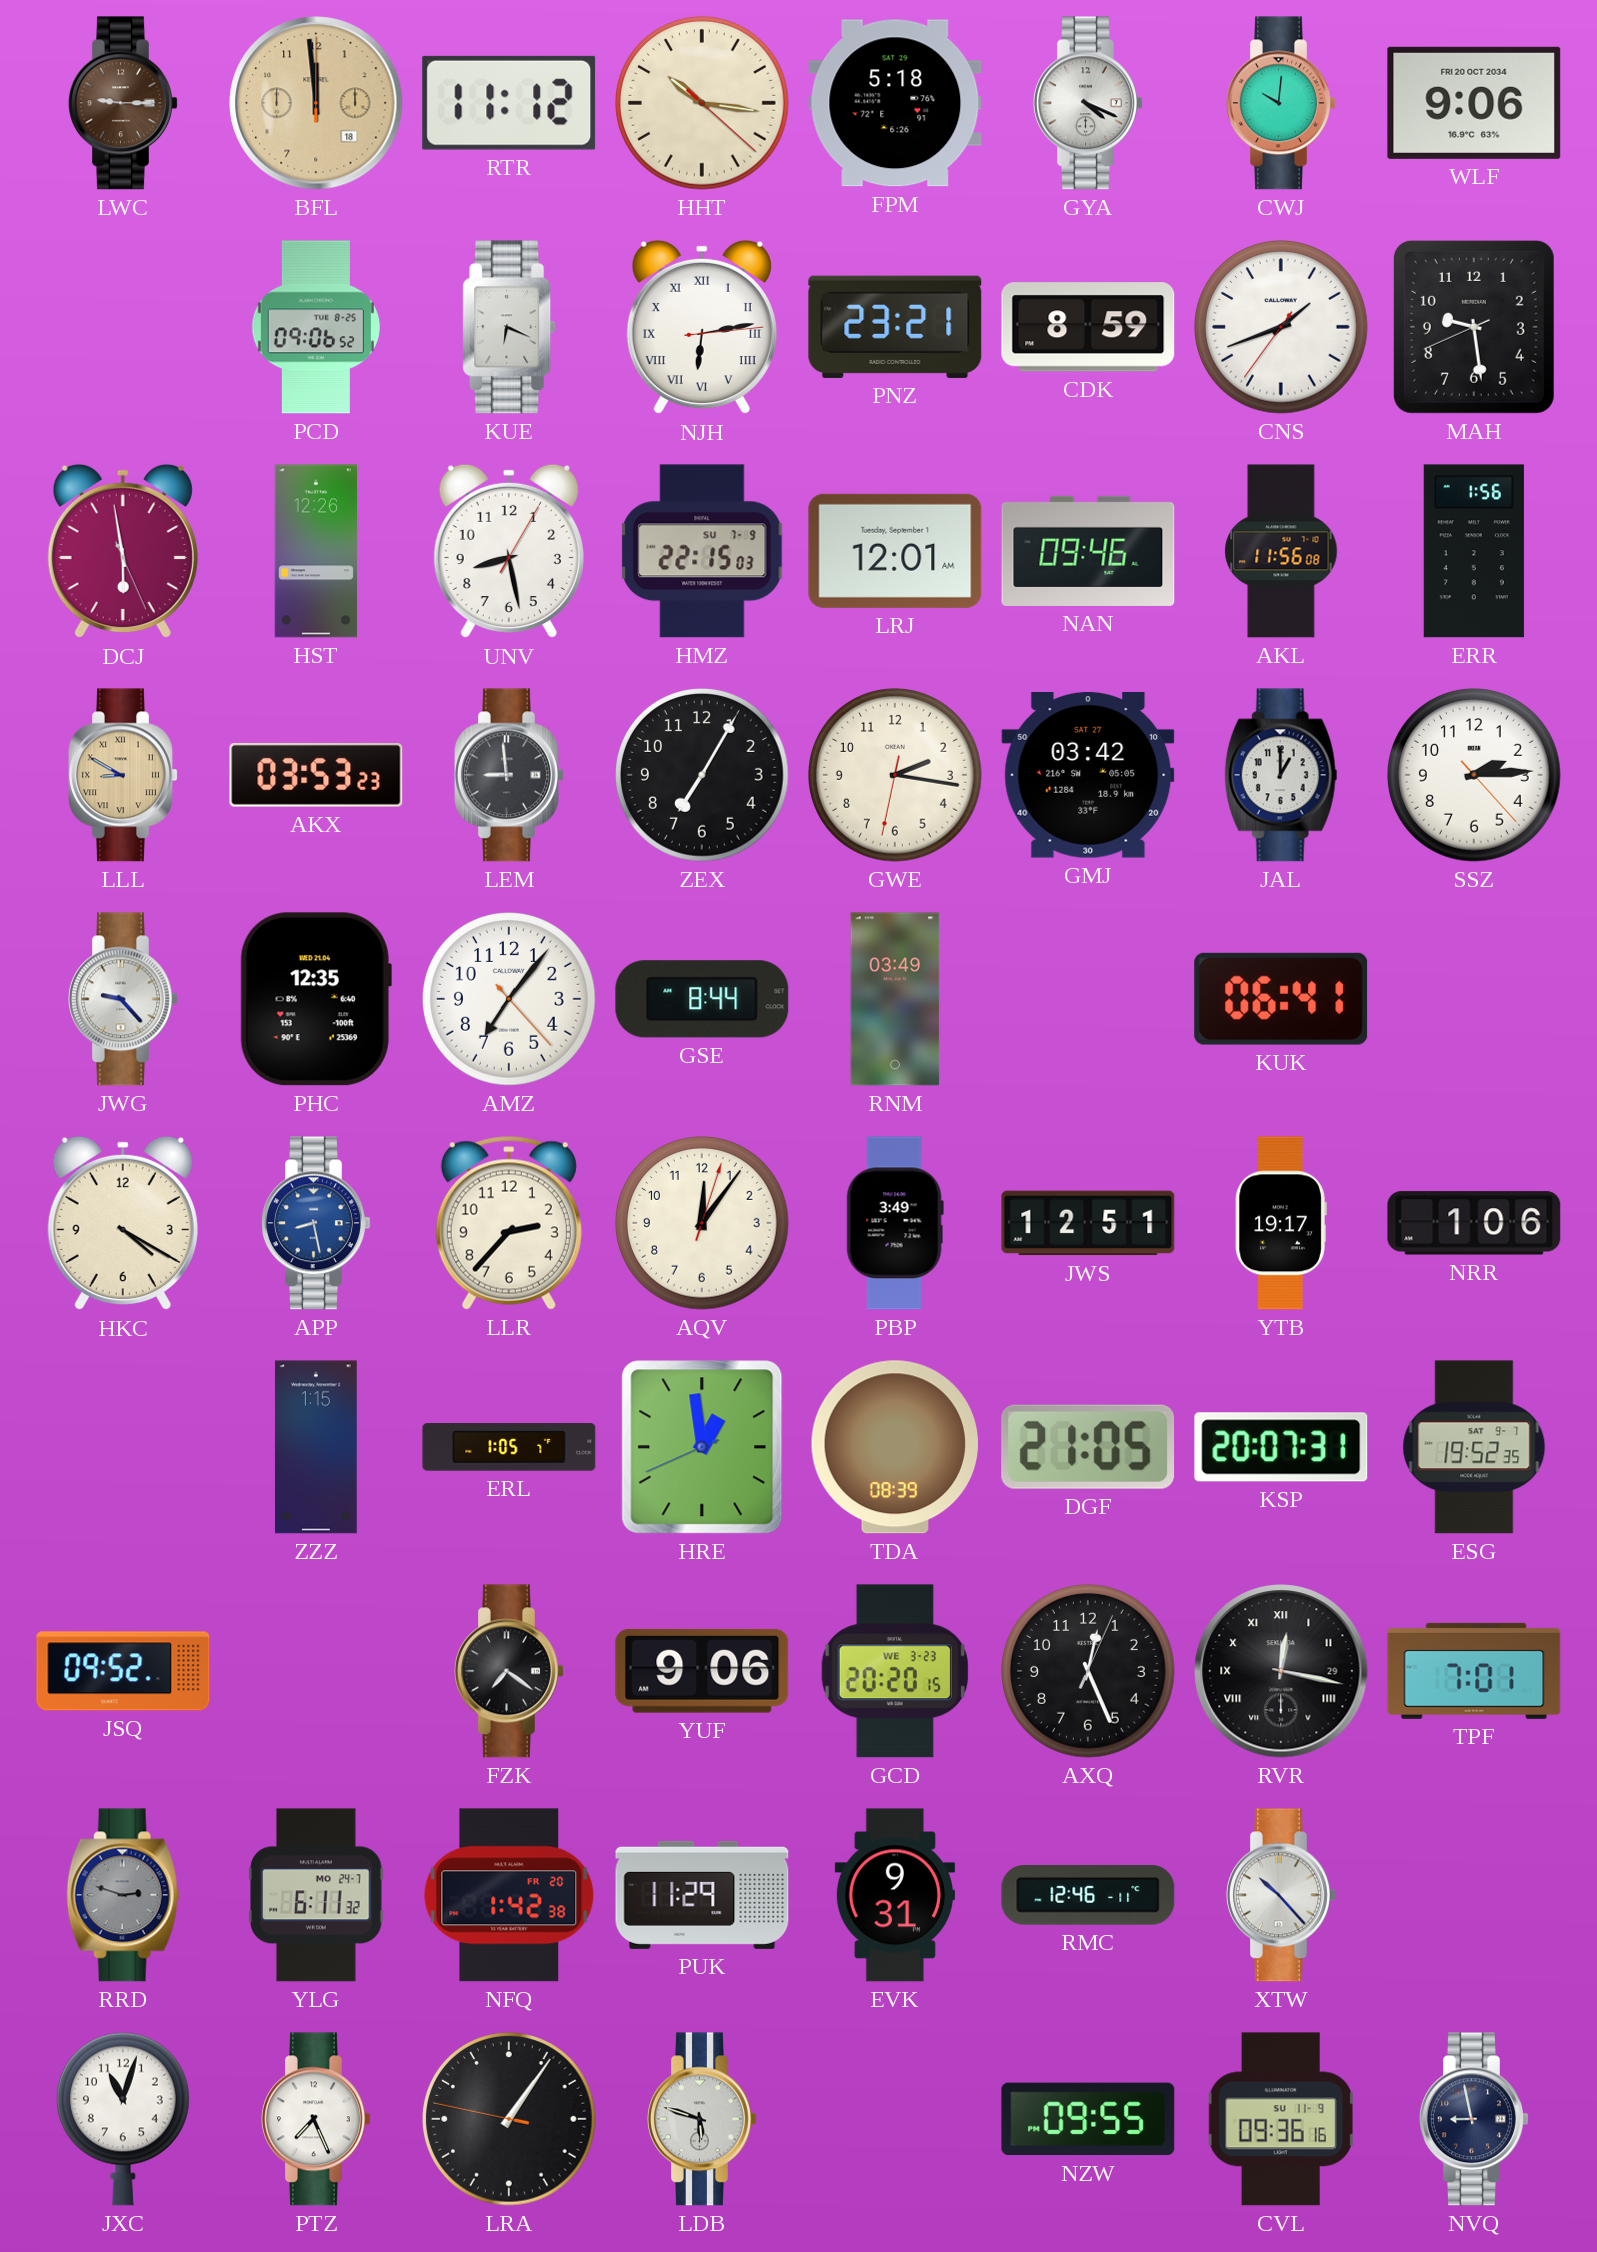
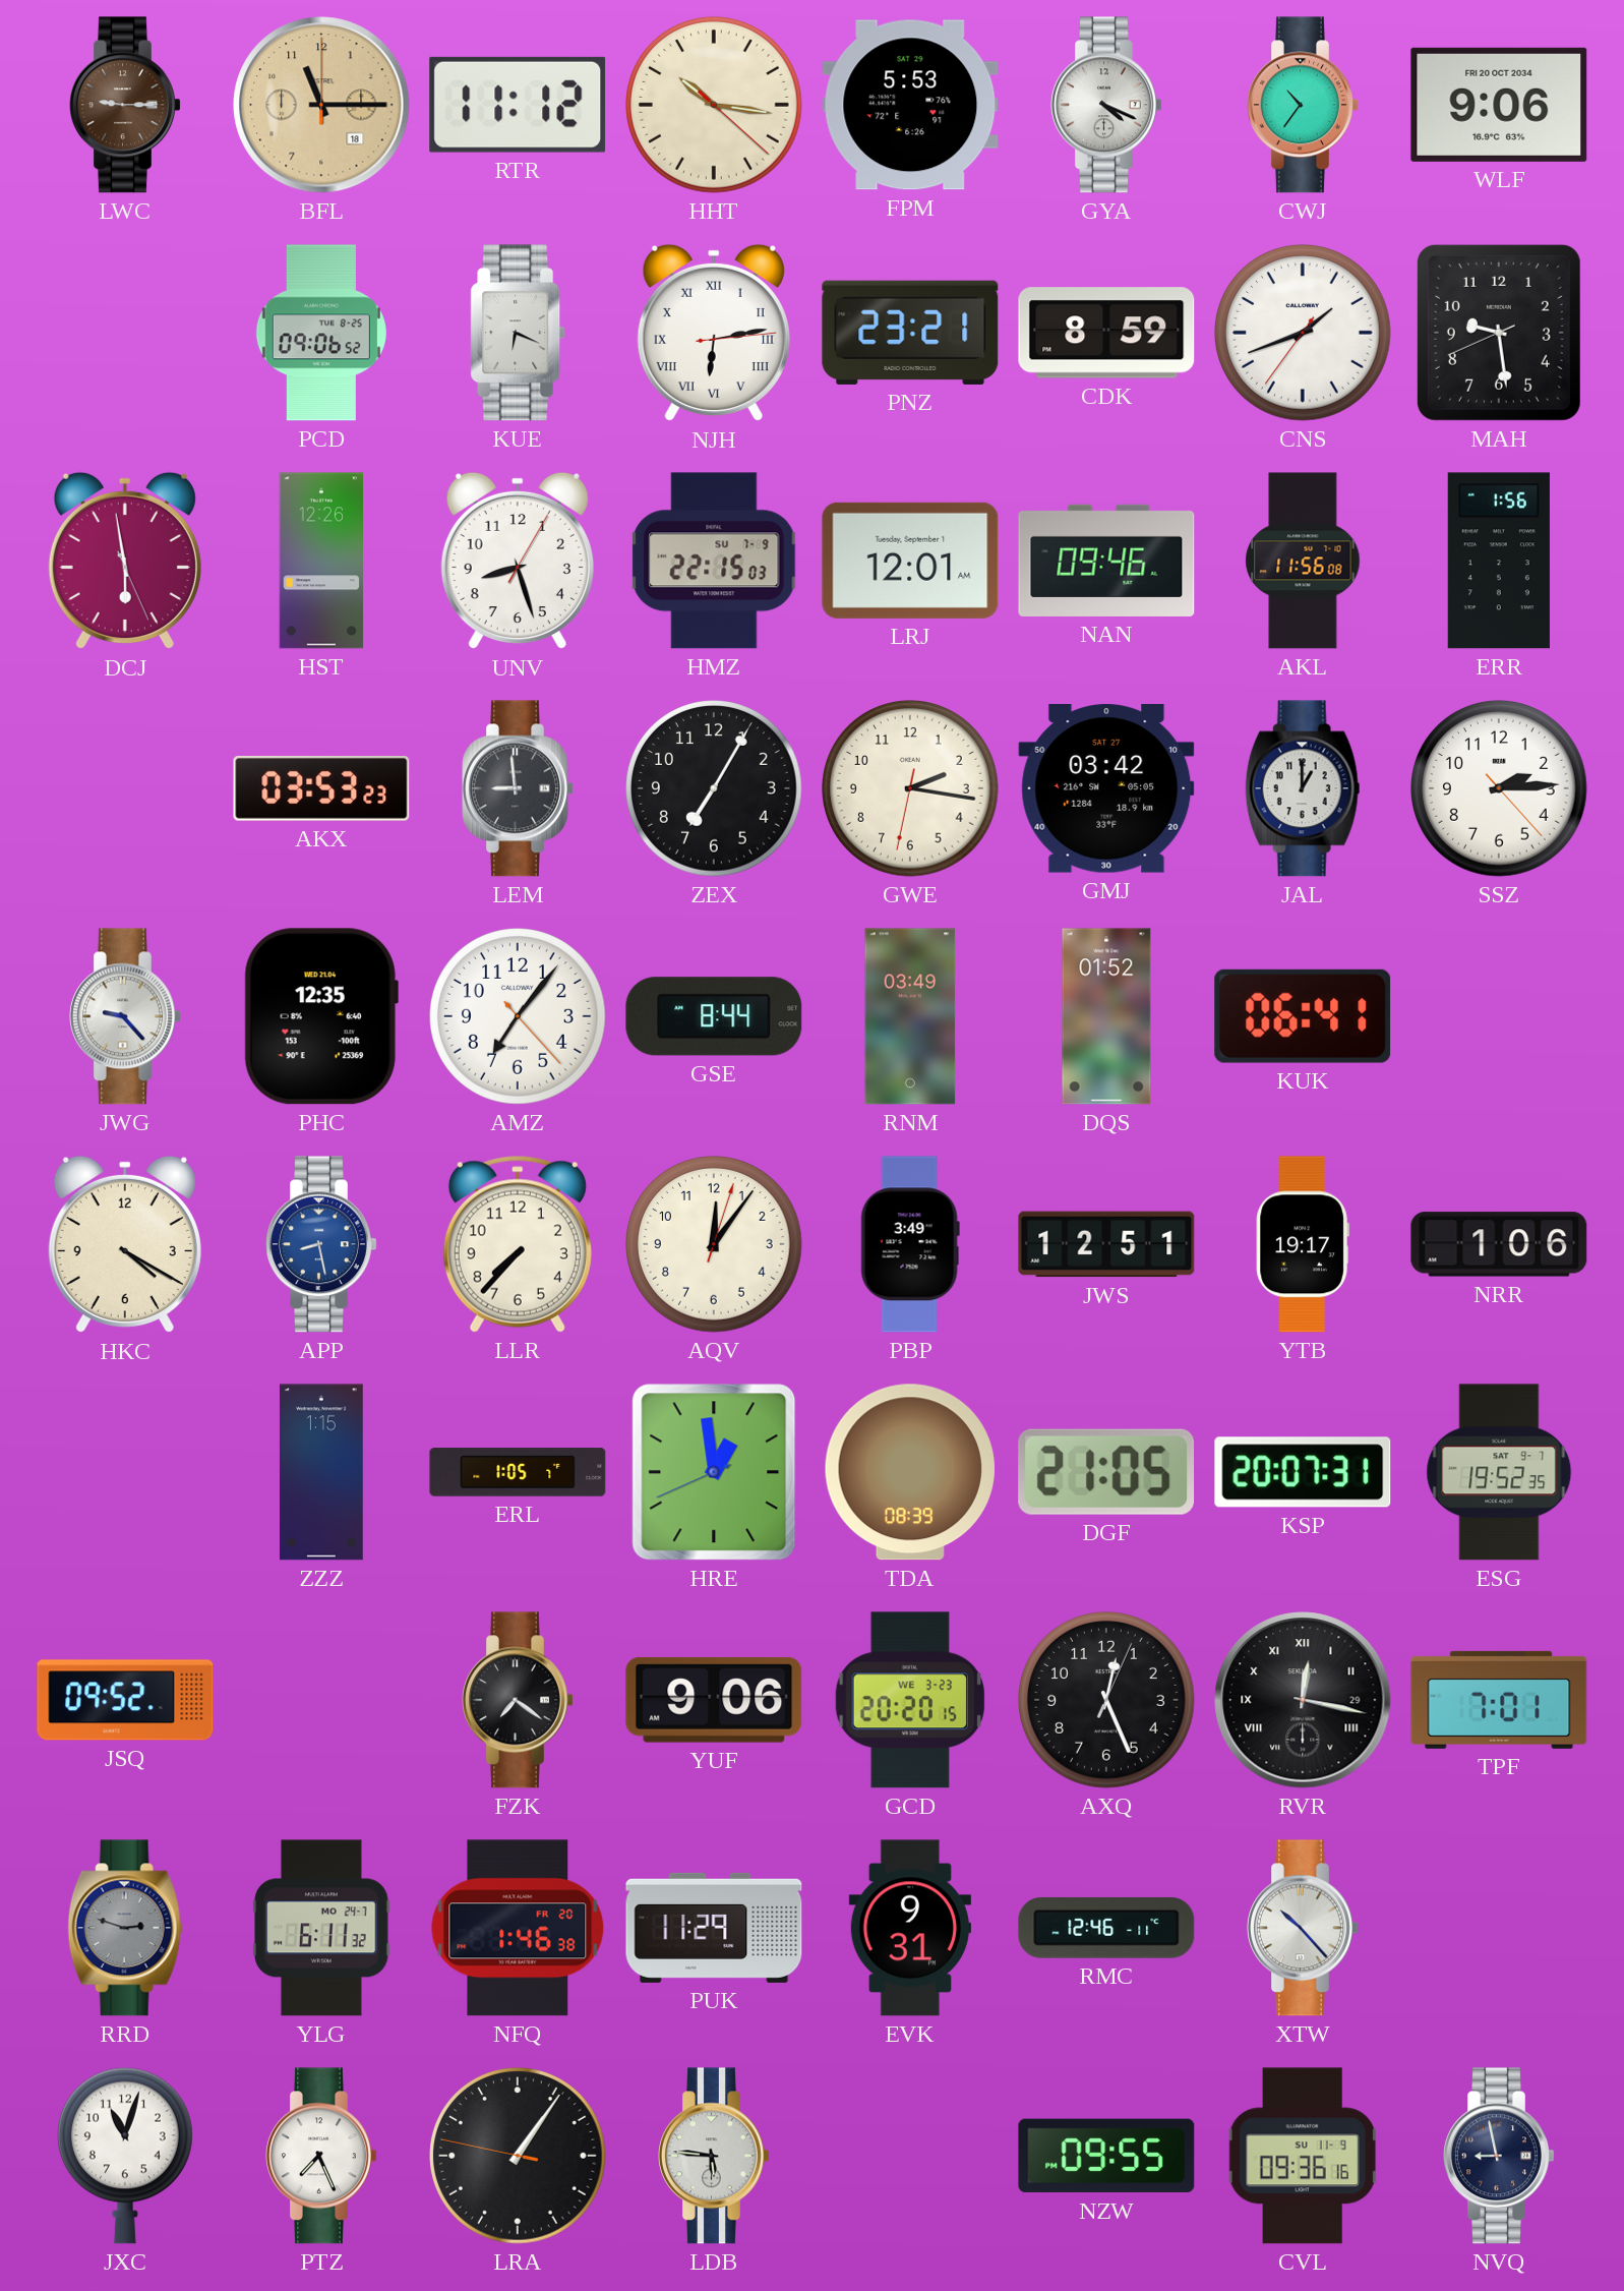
BFL: 11:59 -> 11:15 (321, 105)
FPM: 5:18 -> 5:53 (910, 105)
CWJ: 10:01 -> 10:36 (1303, 105)
UNV: 8:28 -> 8:27 (518, 561)
LLL: 8:50 -> none (123, 775)
DQS: none -> 01:52 (1106, 1016)
LLR: 2:37 -> 7:37 (518, 1244)
NFQ: 1:42 -> 1:46 (518, 1928)
LDB: 5:48 -> 5:46 (714, 2156)
